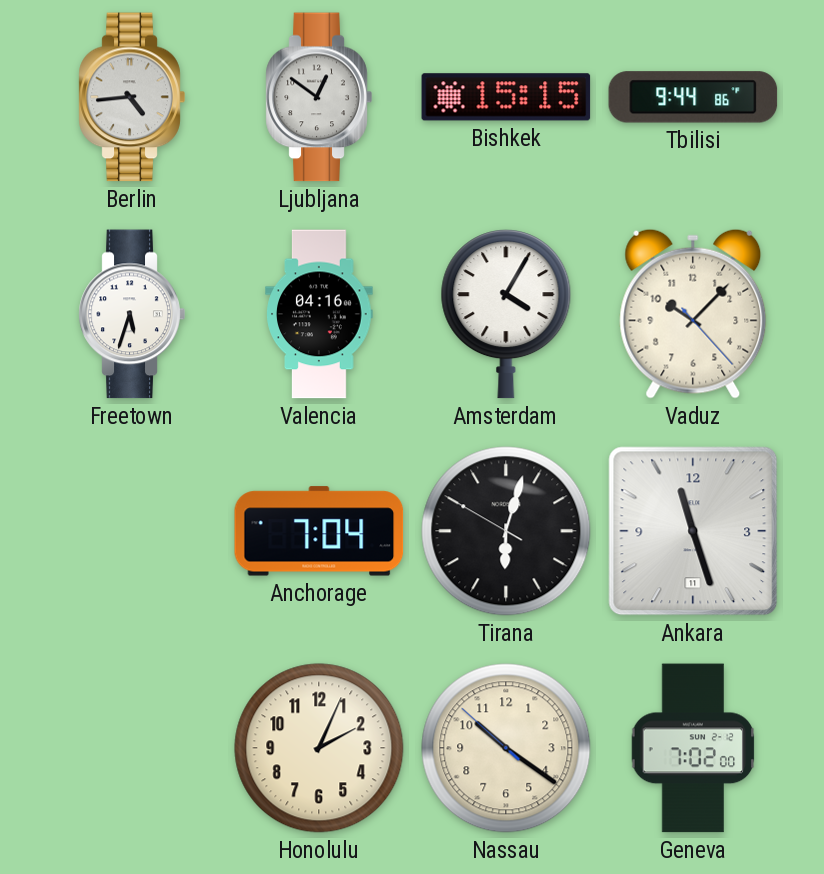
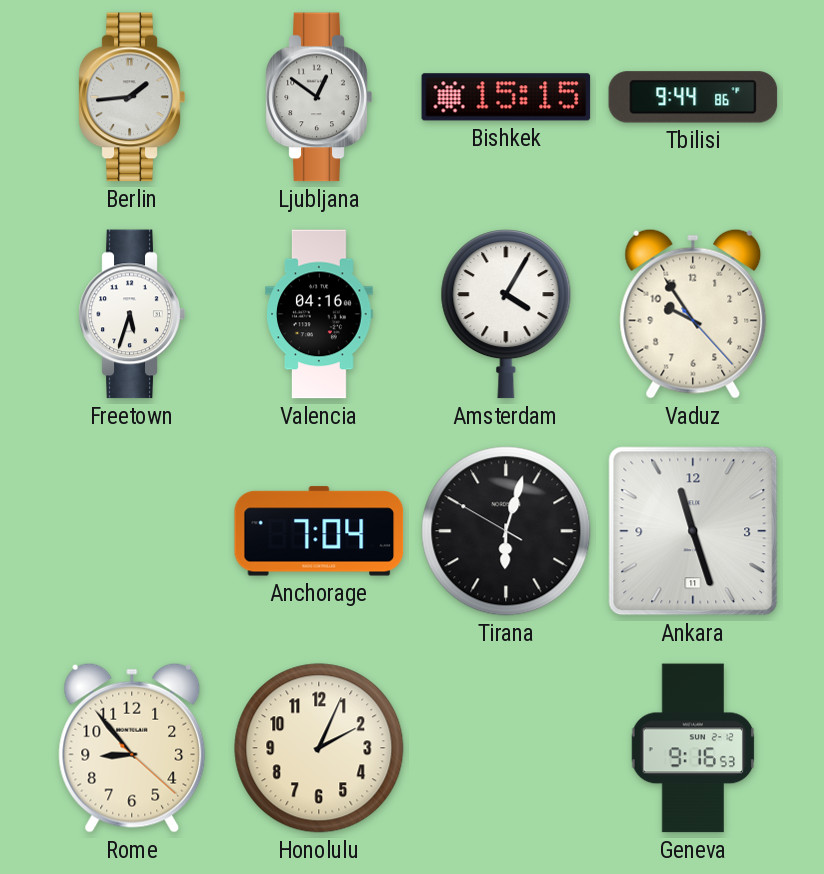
Berlin: 4:44 -> 1:44 (132, 97)
Vaduz: 10:07 -> 9:54 (693, 314)
Rome: none -> 8:53 (132, 748)
Nassau: 10:20 -> none (506, 748)
Geneva: 7:02 -> 9:16 (693, 748)
